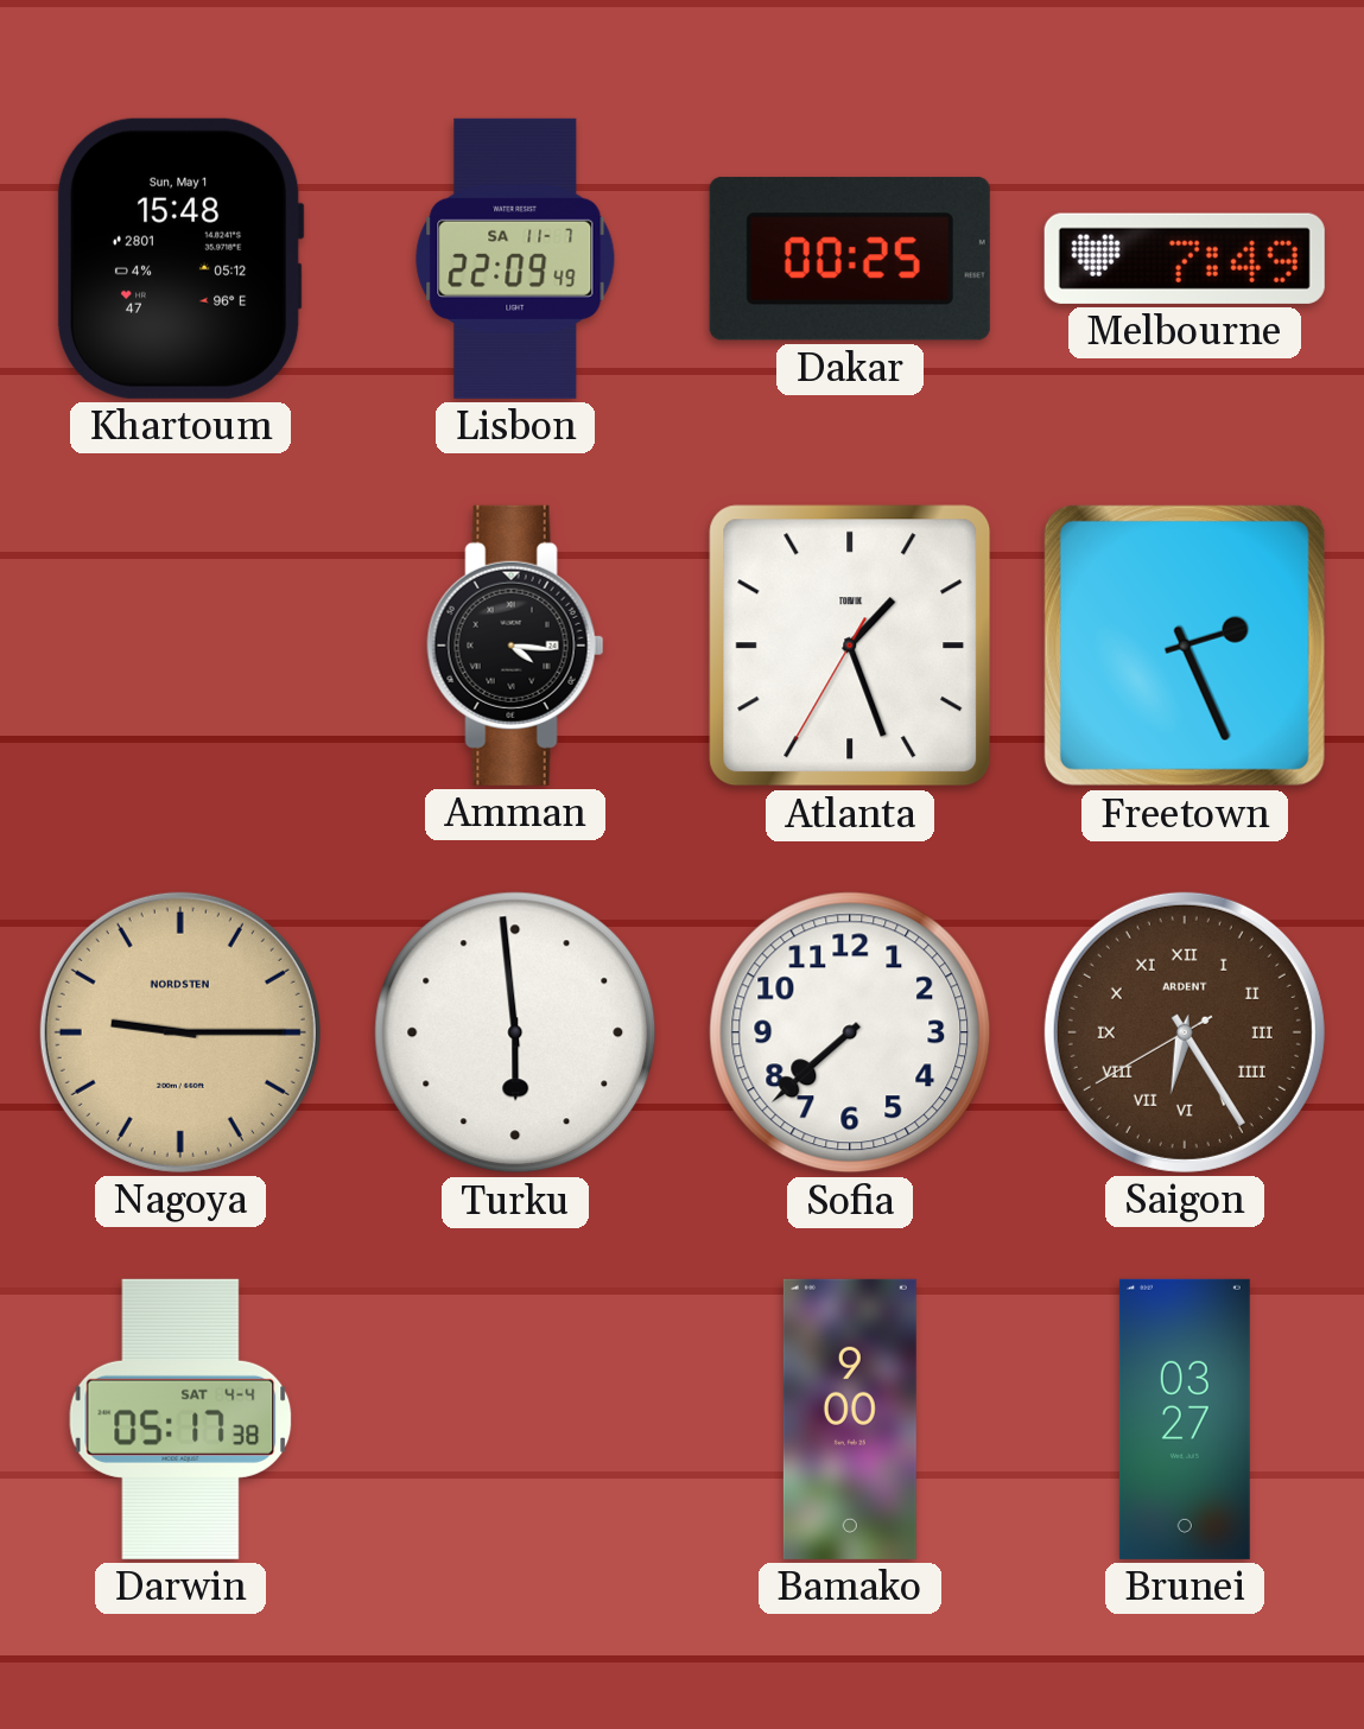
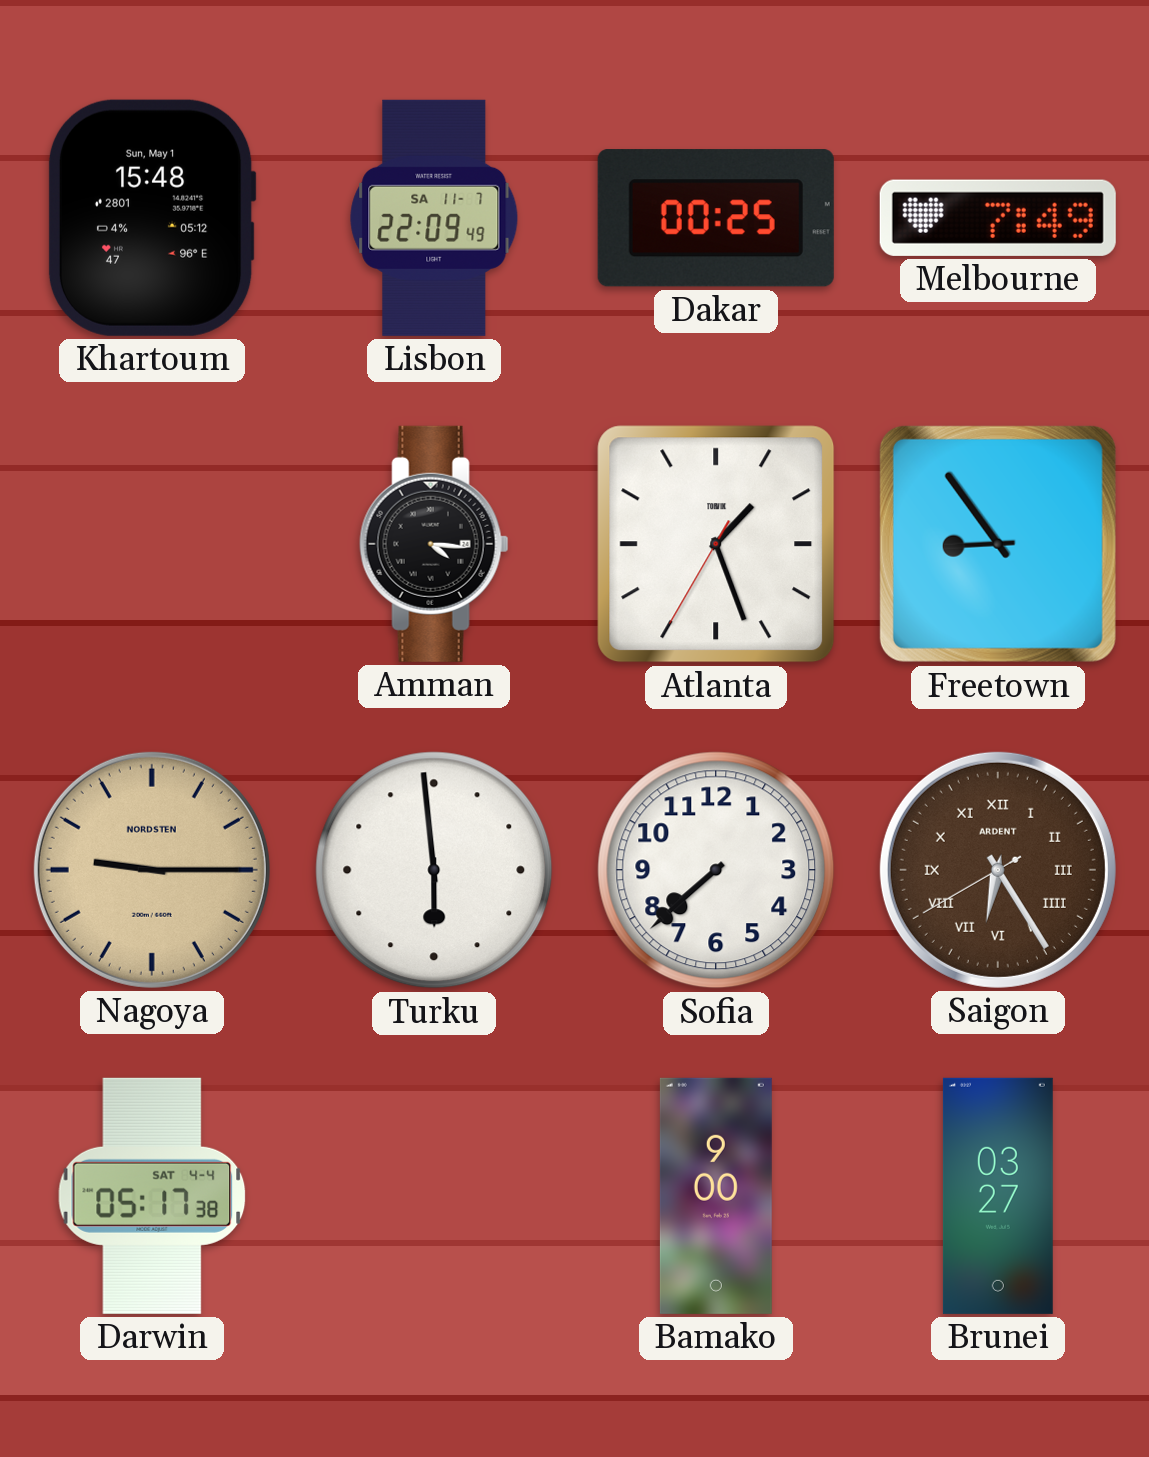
Freetown: 2:26 -> 8:54 (998, 544)
